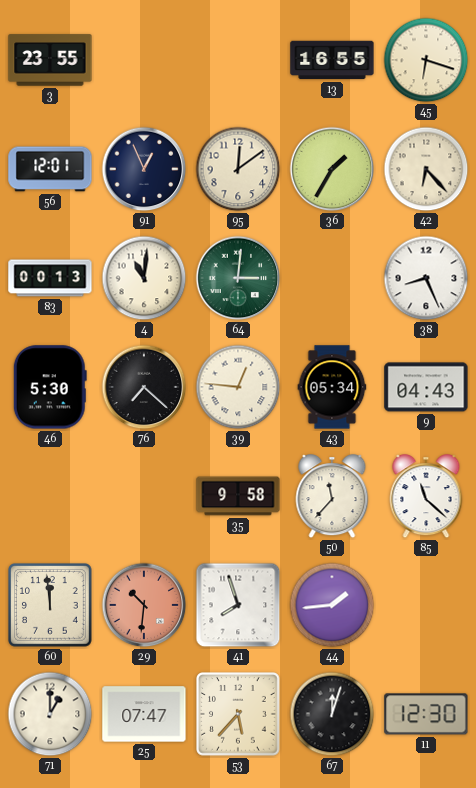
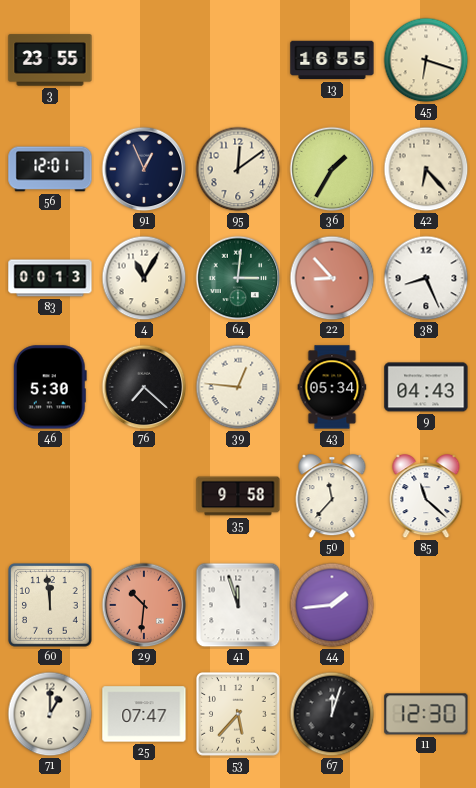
4: 11:01 -> 11:05 (144, 278)
22: none -> 8:53 (332, 278)
41: 7:57 -> 11:57 (238, 605)
